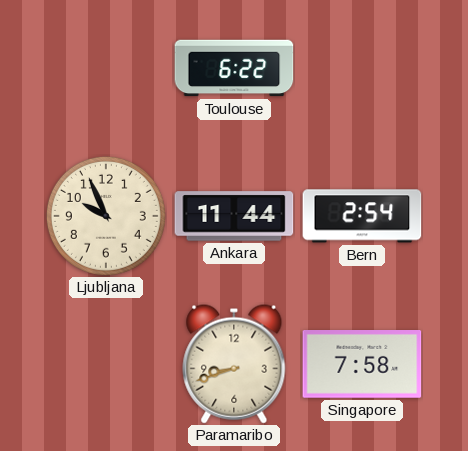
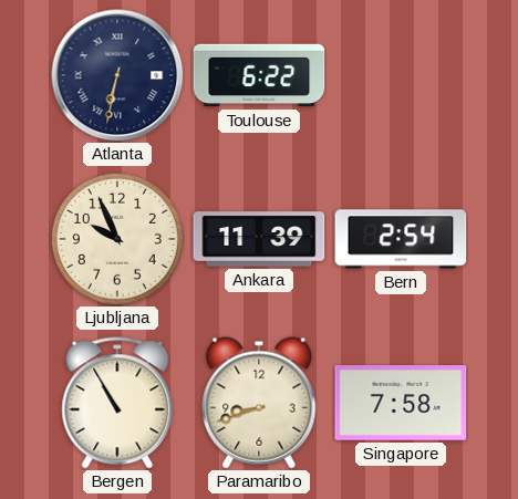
Atlanta: none -> 6:32 (117, 75)
Ankara: 11:44 -> 11:39 (259, 239)
Bergen: none -> 10:55 (117, 403)
